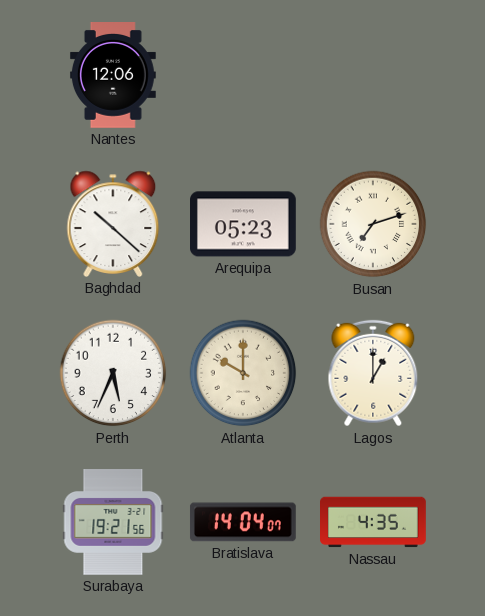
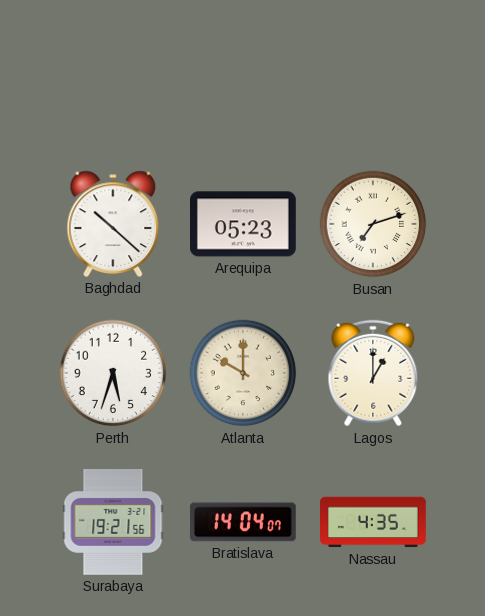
Nantes: 12:06 -> none (113, 76)
Perth: 5:34 -> 5:33 (113, 373)
